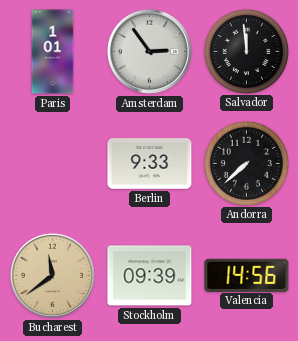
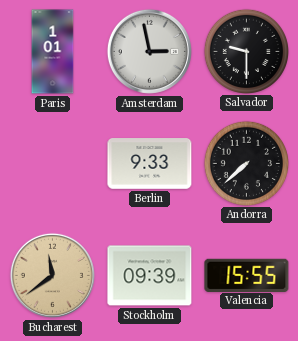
Amsterdam: 2:54 -> 2:58 (149, 51)
Salvador: 11:59 -> 9:30 (246, 51)
Valencia: 14:56 -> 15:55 (247, 275)
